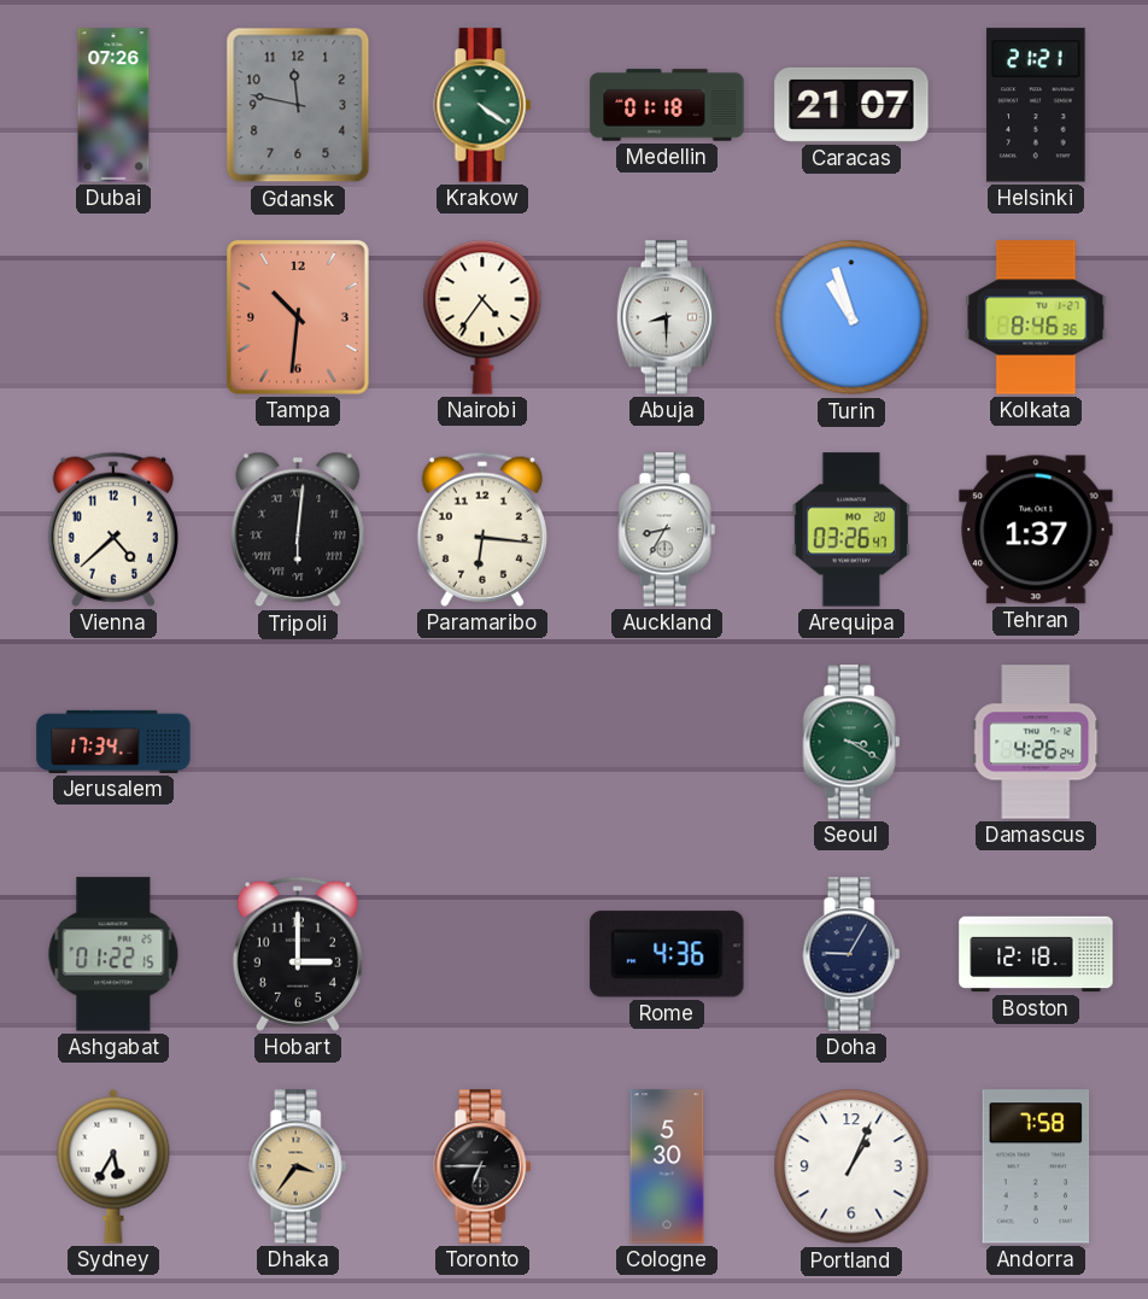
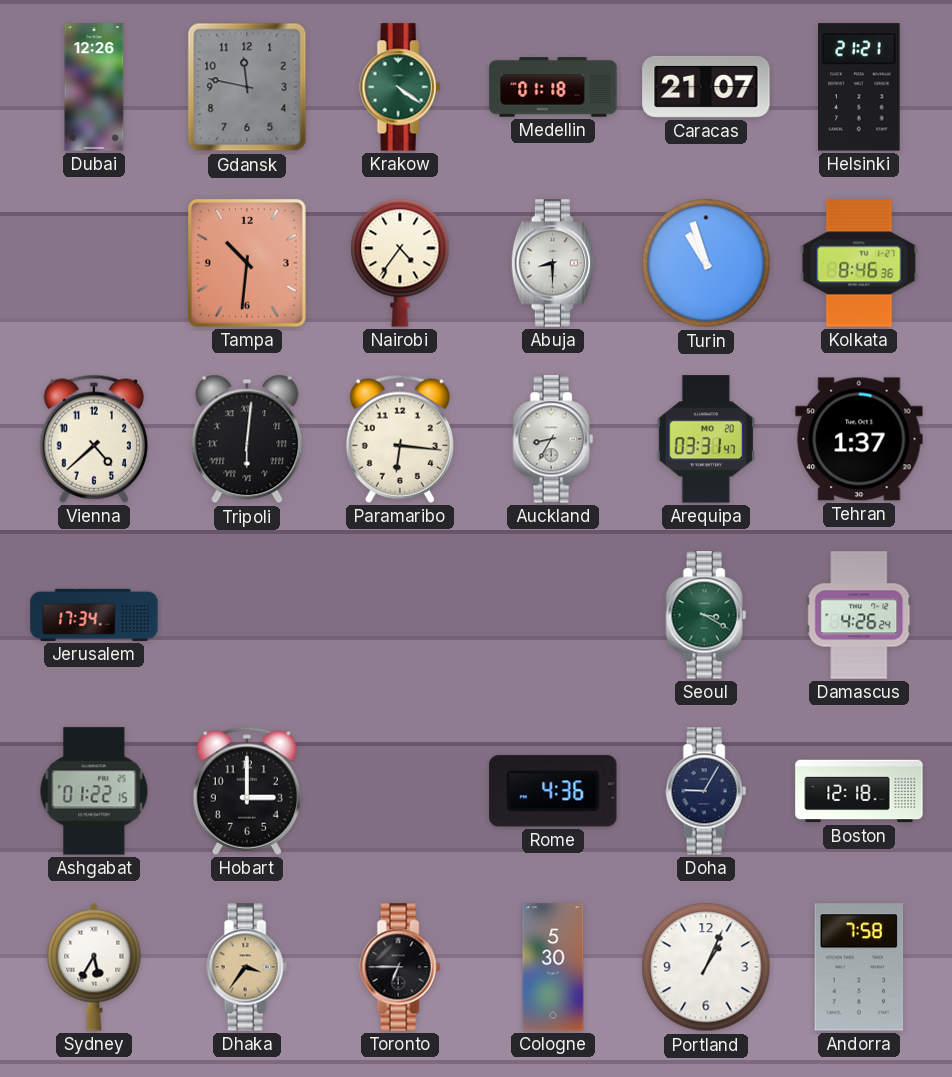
Dubai: 07:26 -> 12:26 (94, 87)
Arequipa: 03:26 -> 03:31 (706, 439)
